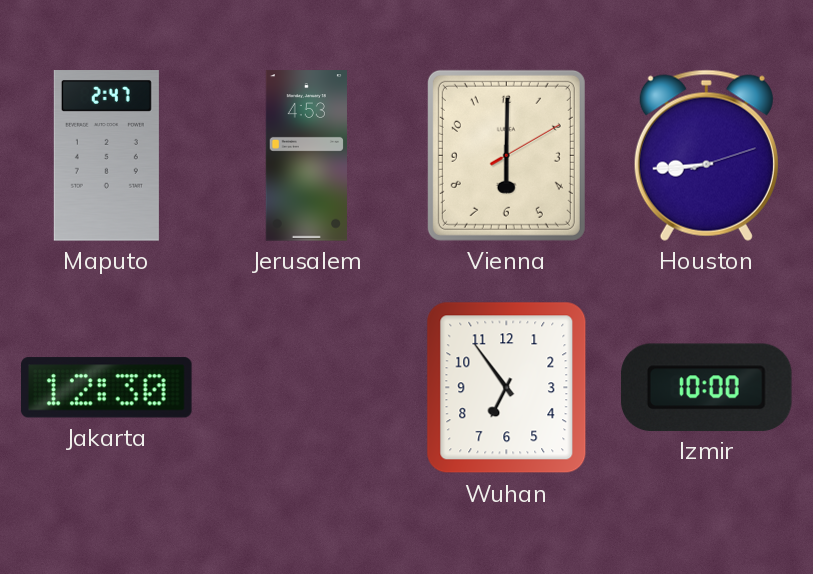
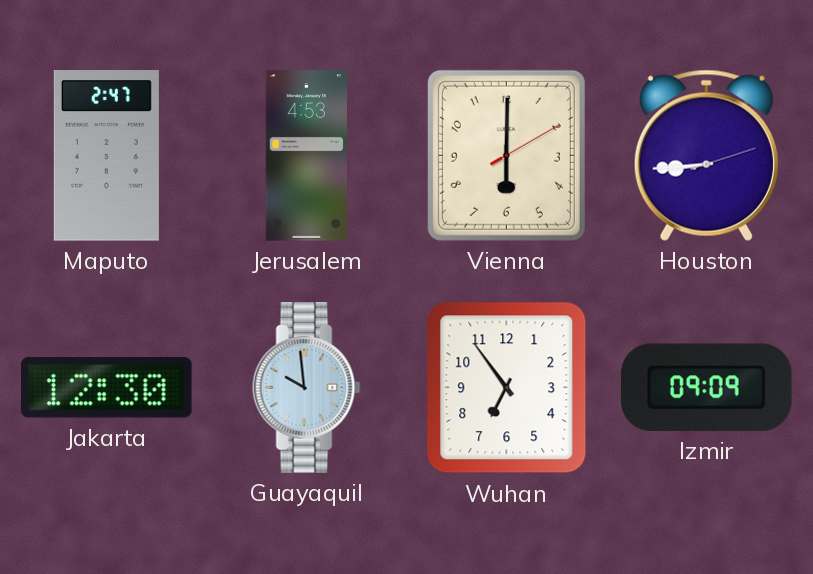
Guayaquil: none -> 9:59 (307, 388)
Izmir: 10:00 -> 09:09 (706, 387)
